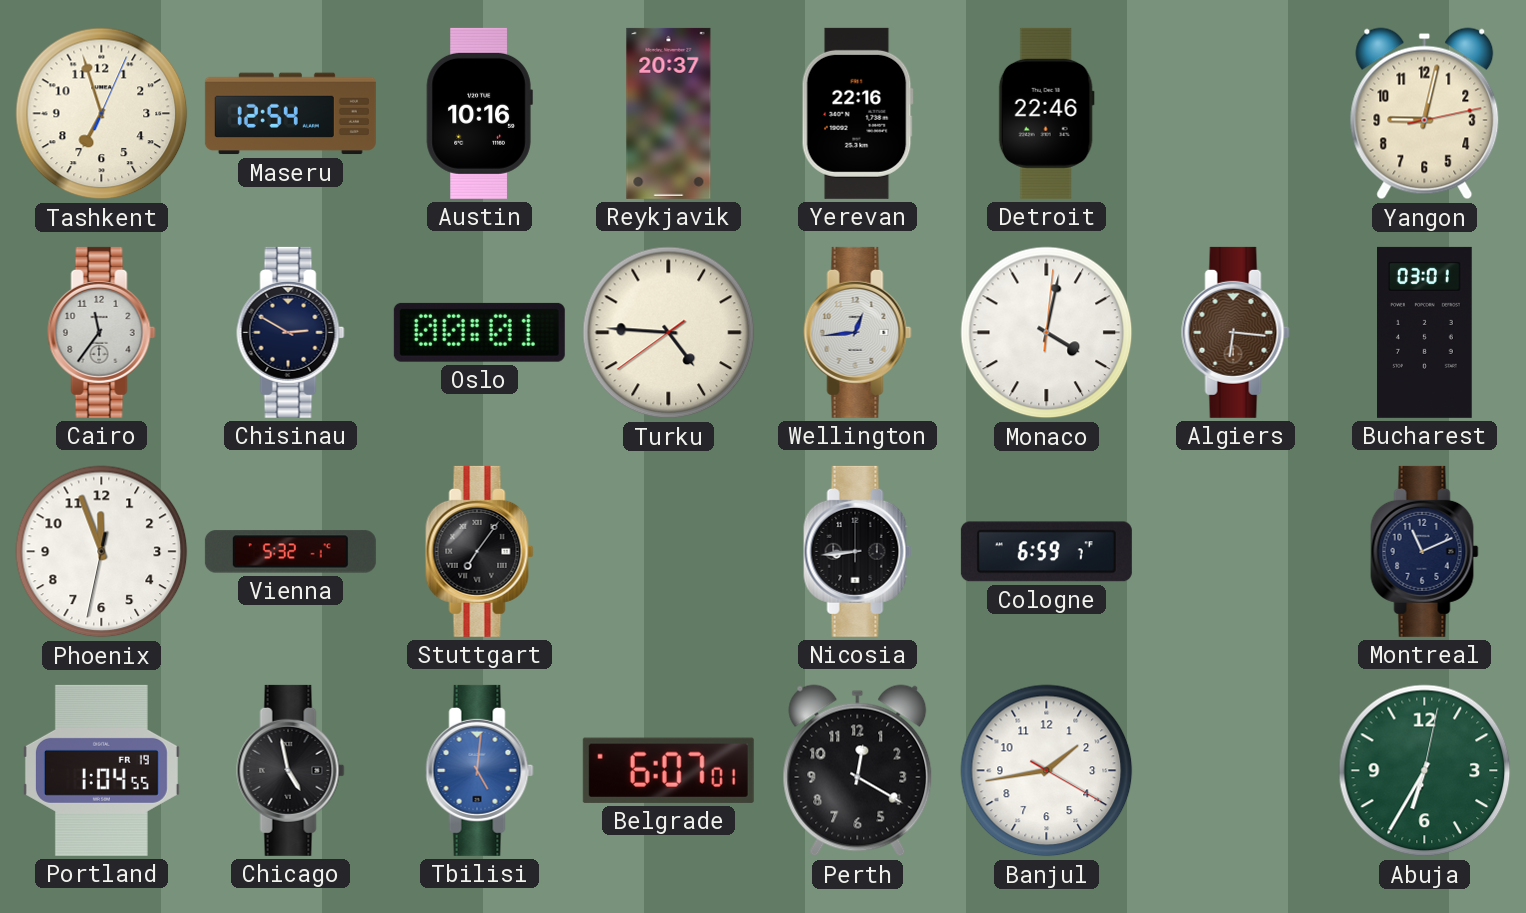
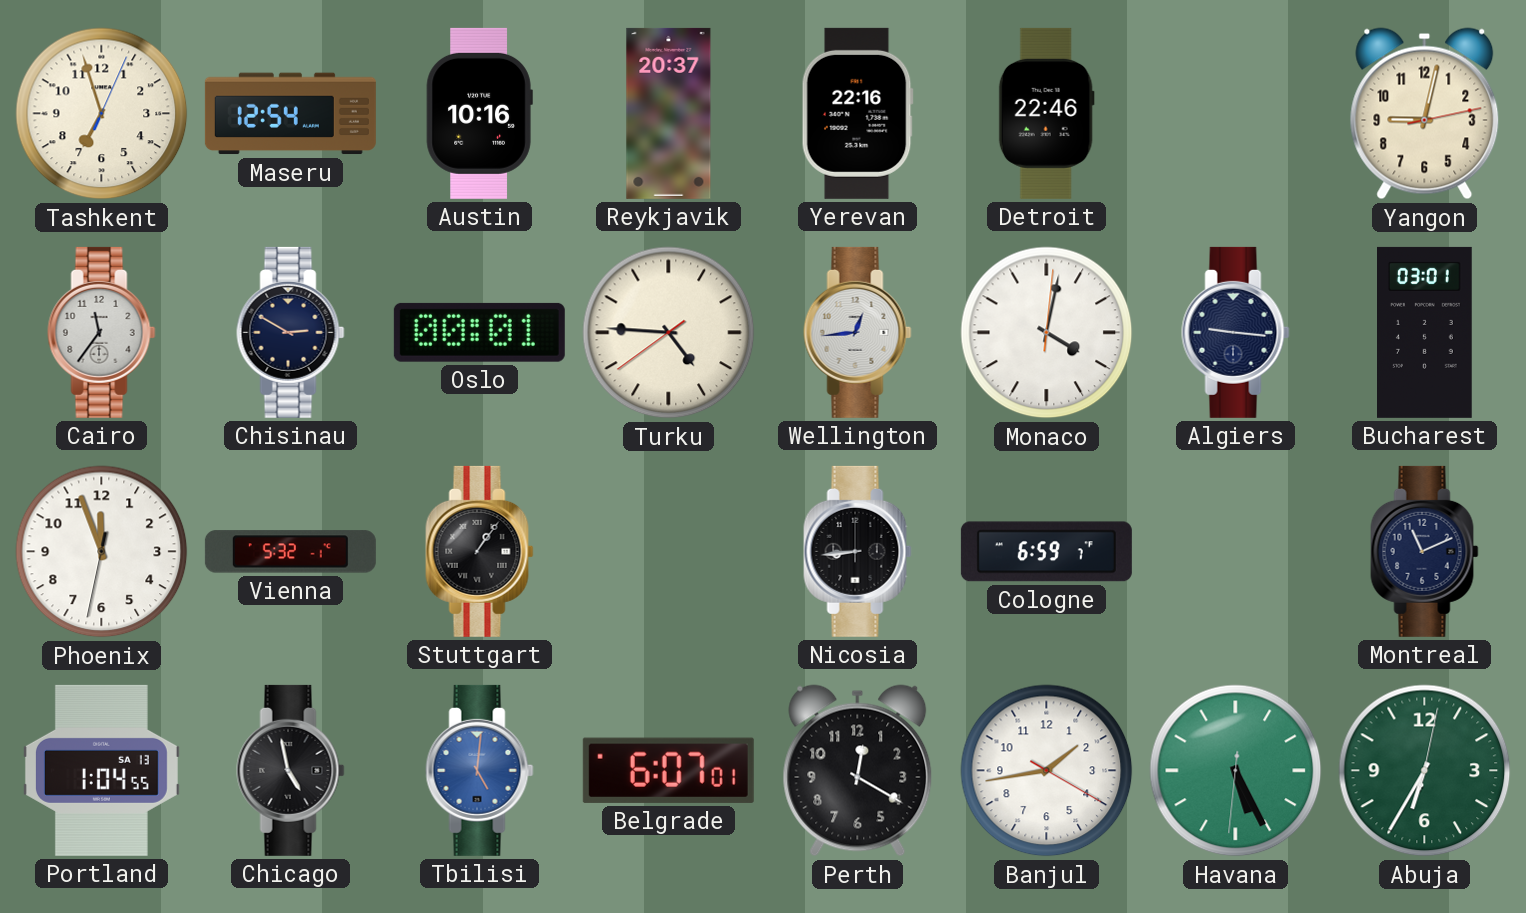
Algiers: 6:16 -> 9:16 (1236, 332)
Algiers dial: brown -> navy (1236, 332)
Stuttgart: 7:06 -> 1:06 (480, 551)
Portland date: FR 19 -> SA 13 (101, 770)
Havana: none -> 5:25 (1236, 771)
